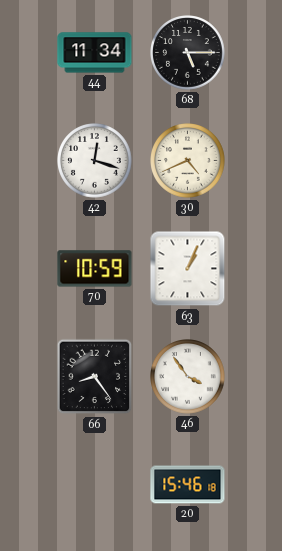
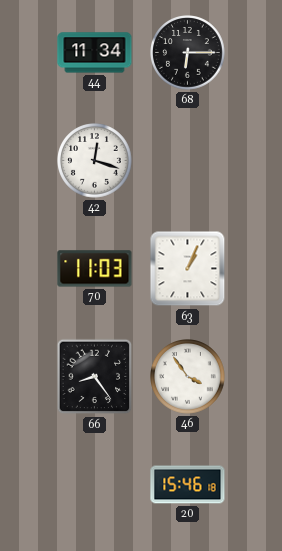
68: 5:15 -> 6:15 (188, 53)
30: 4:41 -> none (188, 161)
70: 10:59 -> 11:03 (95, 269)
